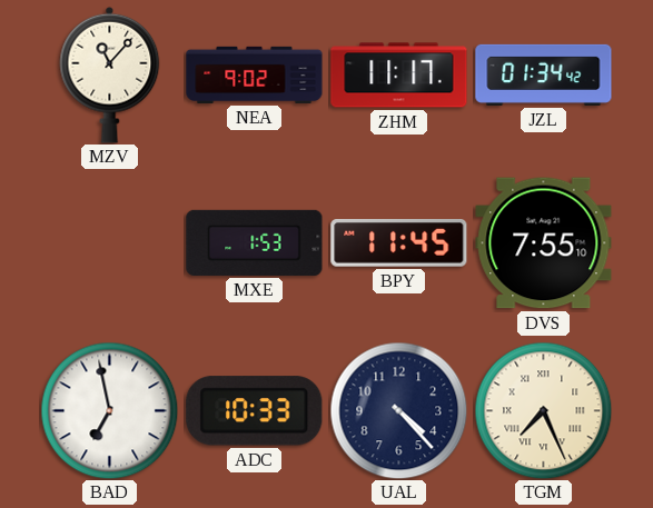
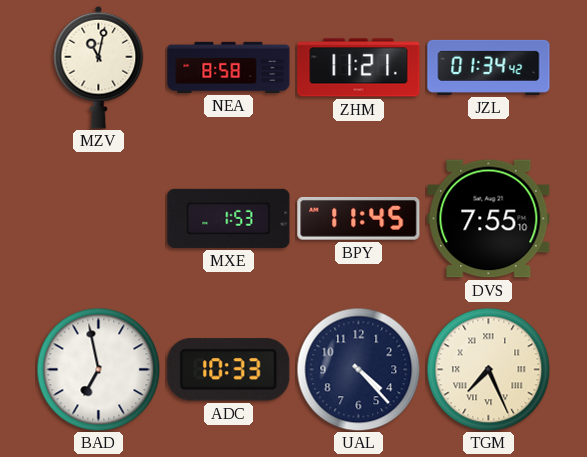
MZV: 11:07 -> 11:02 (99, 67)
NEA: 9:02 -> 8:58 (229, 67)
ZHM: 11:17 -> 11:21 (359, 68)
